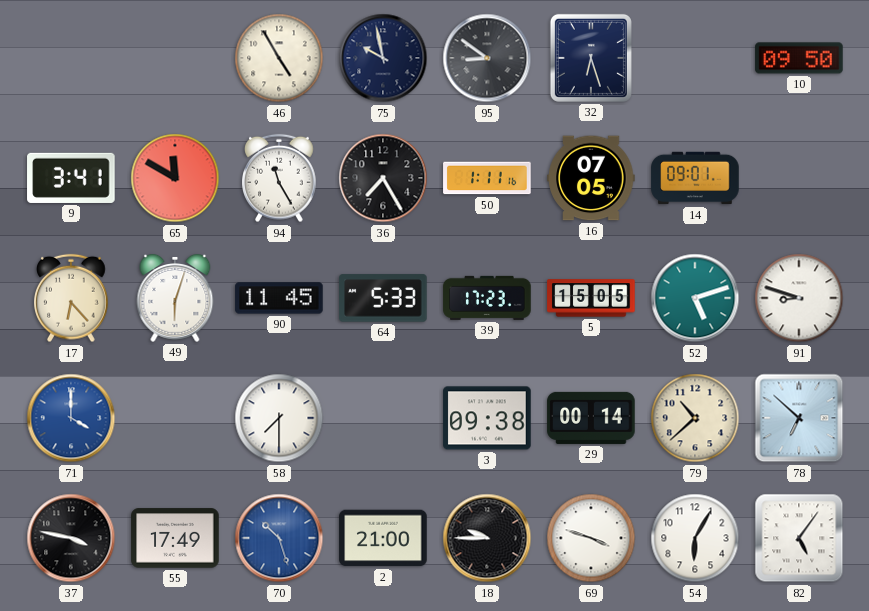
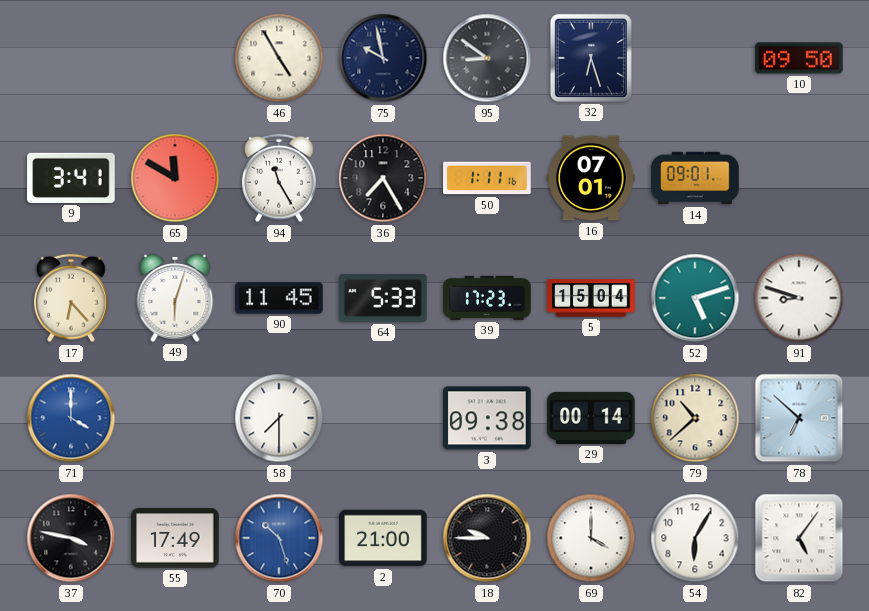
16: 07:05 -> 07:01 (591, 178)
5: 15:05 -> 15:04 (591, 298)
69: 3:48 -> 4:00 (591, 538)
